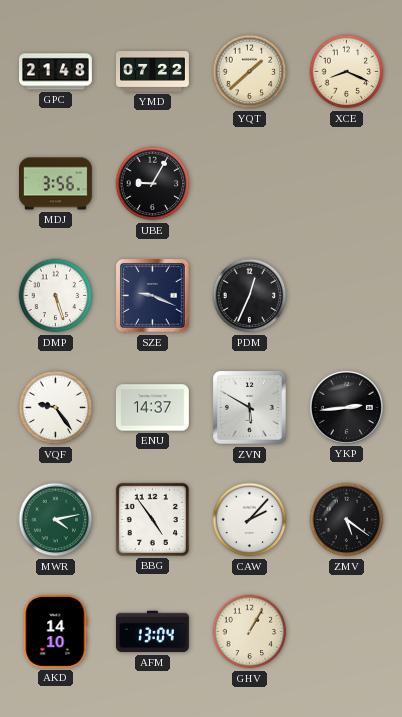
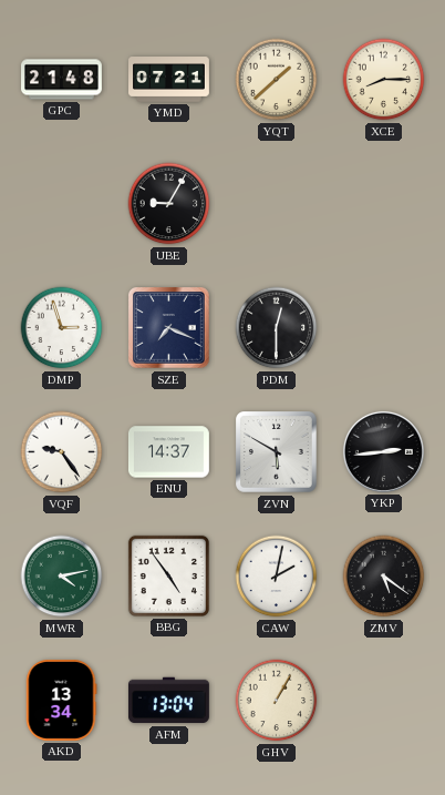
YMD: 07:22 -> 07:21 (169, 80)
XCE: 8:19 -> 8:15 (384, 80)
MDJ: 3:56 -> none (56, 184)
DMP: 5:27 -> 2:57 (62, 328)
SZE: 9:19 -> 7:19 (169, 328)
PDM: 12:34 -> 12:30 (277, 328)
CAW: 2:07 -> 2:02 (277, 577)
AKD: 14:10 -> 13:34 (61, 700)
